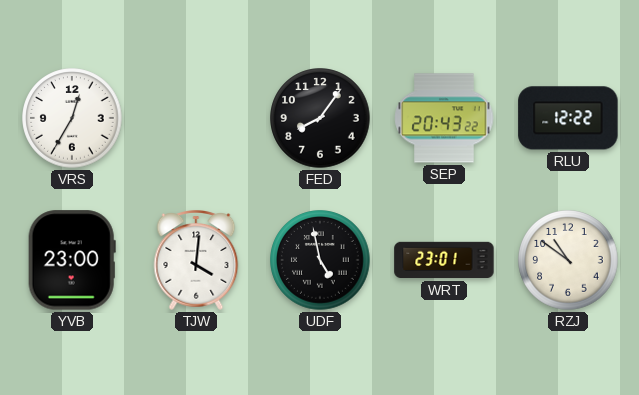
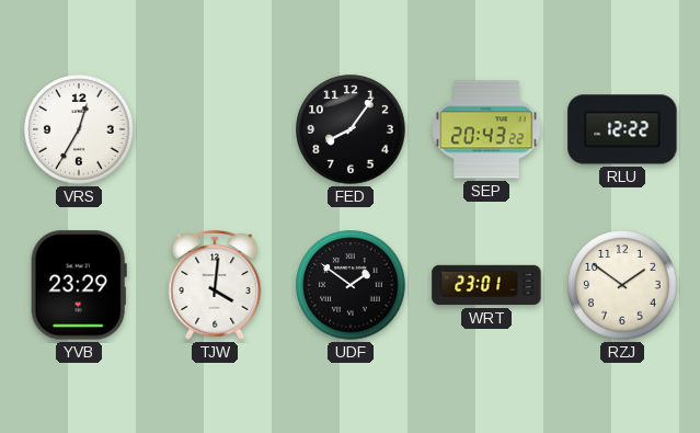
YVB: 23:00 -> 23:29 (79, 285)
UDF: 4:58 -> 1:51 (351, 285)
RZJ: 10:51 -> 1:51 (622, 285)
